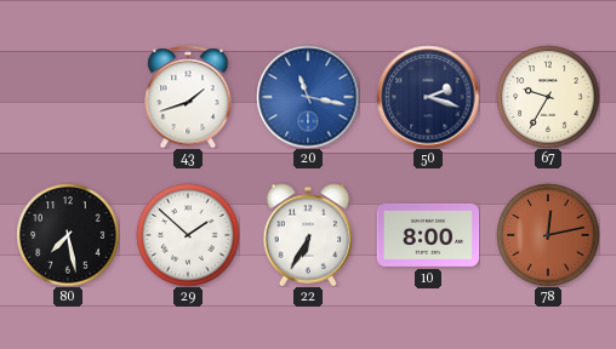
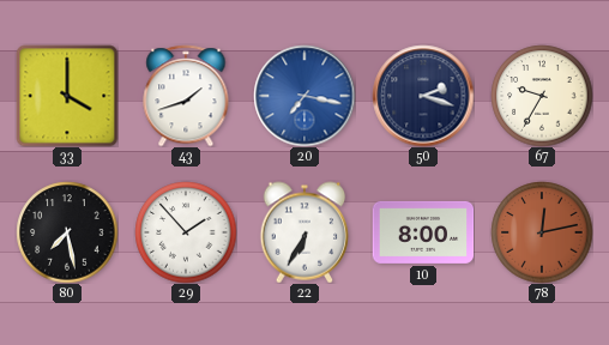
33: none -> 4:00 (67, 96)
20: 11:17 -> 7:17 (304, 96)
29: 1:52 -> 1:53 (186, 232)
